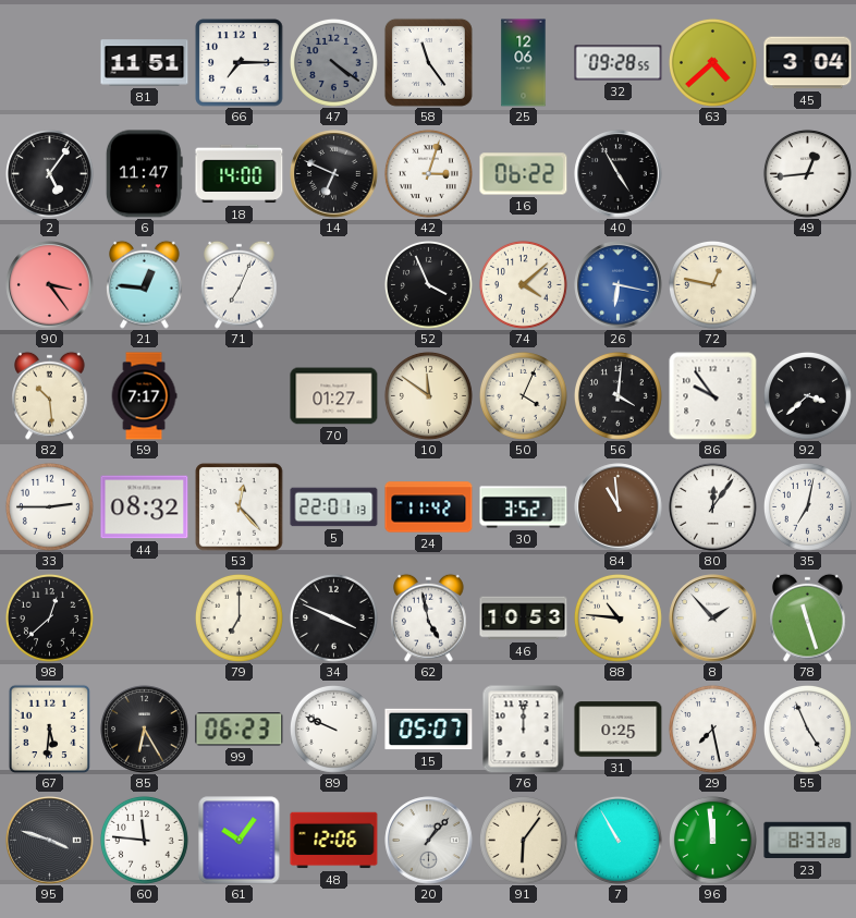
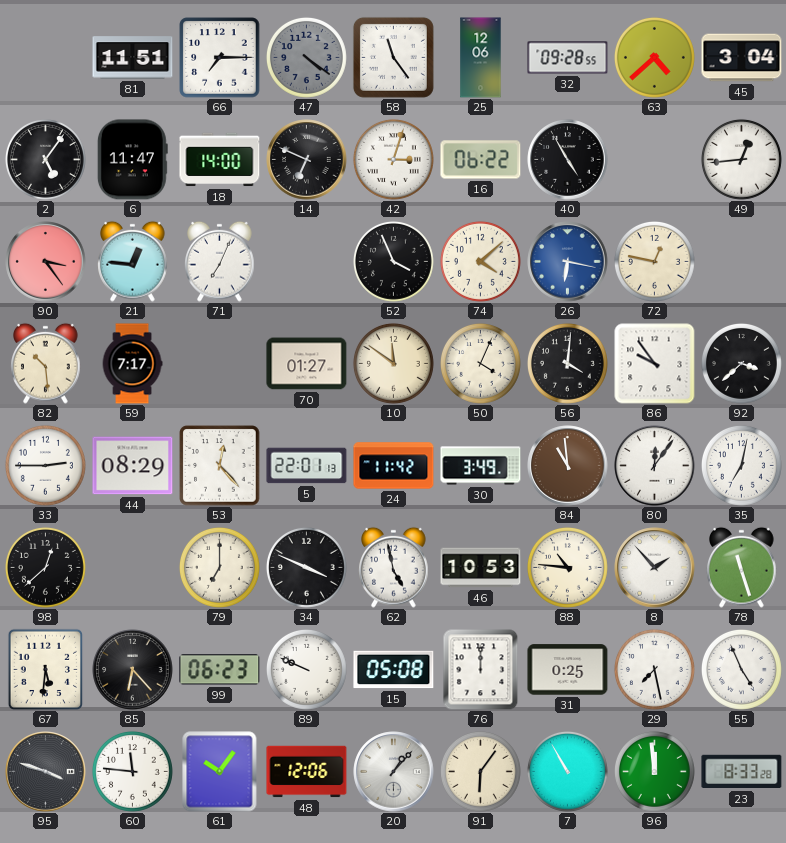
44: 08:32 -> 08:29 (133, 466)
30: 3:52 -> 3:49 (481, 466)
85: 6:25 -> 6:23 (133, 670)
15: 05:07 -> 05:08 (394, 670)
